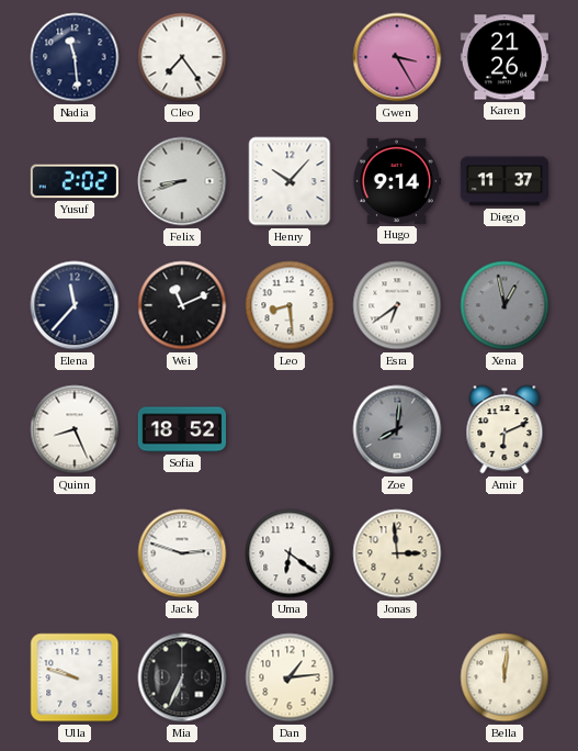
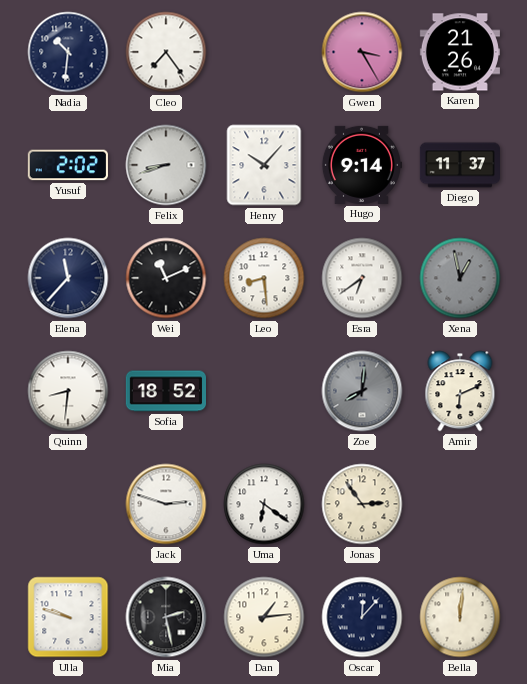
Nadia: 11:29 -> 10:31 (68, 52)
Quinn: 8:26 -> 8:31 (68, 391)
Jonas: 2:59 -> 2:54 (362, 504)
Mia: 6:34 -> 2:28 (166, 617)
Oscar: none -> 12:07 (362, 617)
